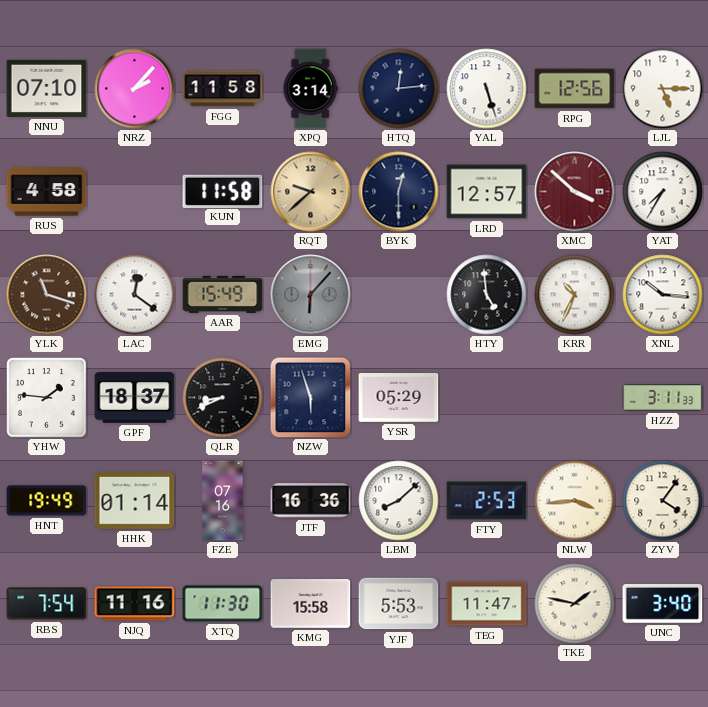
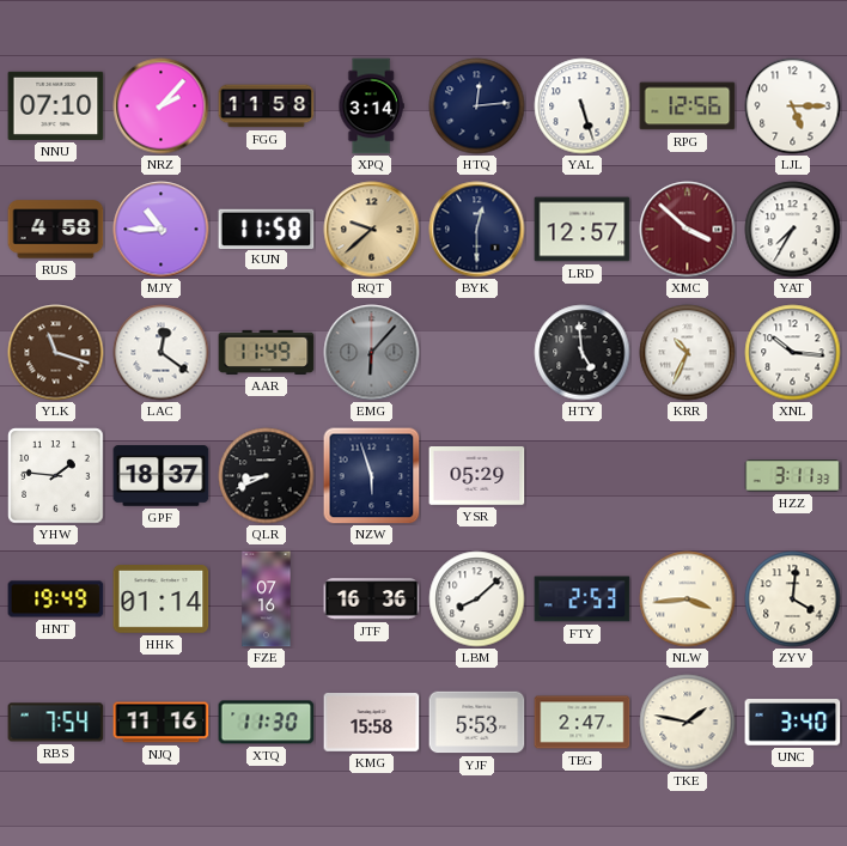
MJY: none -> 10:45 (162, 230)
AAR: 15:49 -> 11:49 (267, 352)
ZYV: 4:06 -> 4:01 (793, 599)
TEG: 11:47 -> 2:47 (583, 723)
